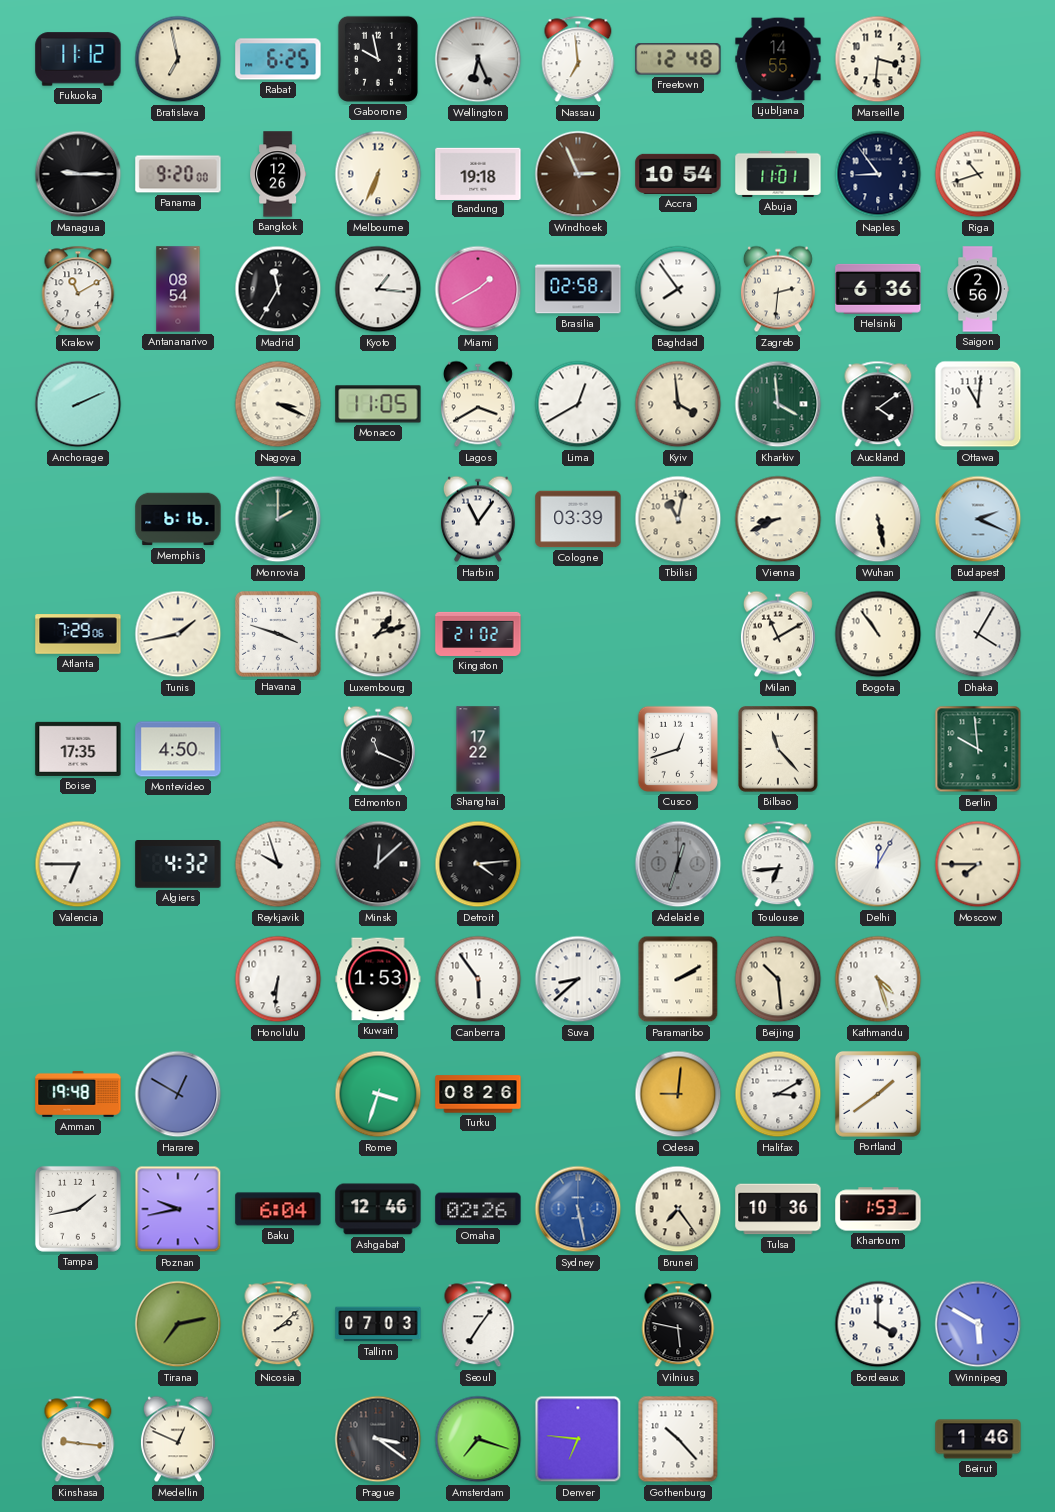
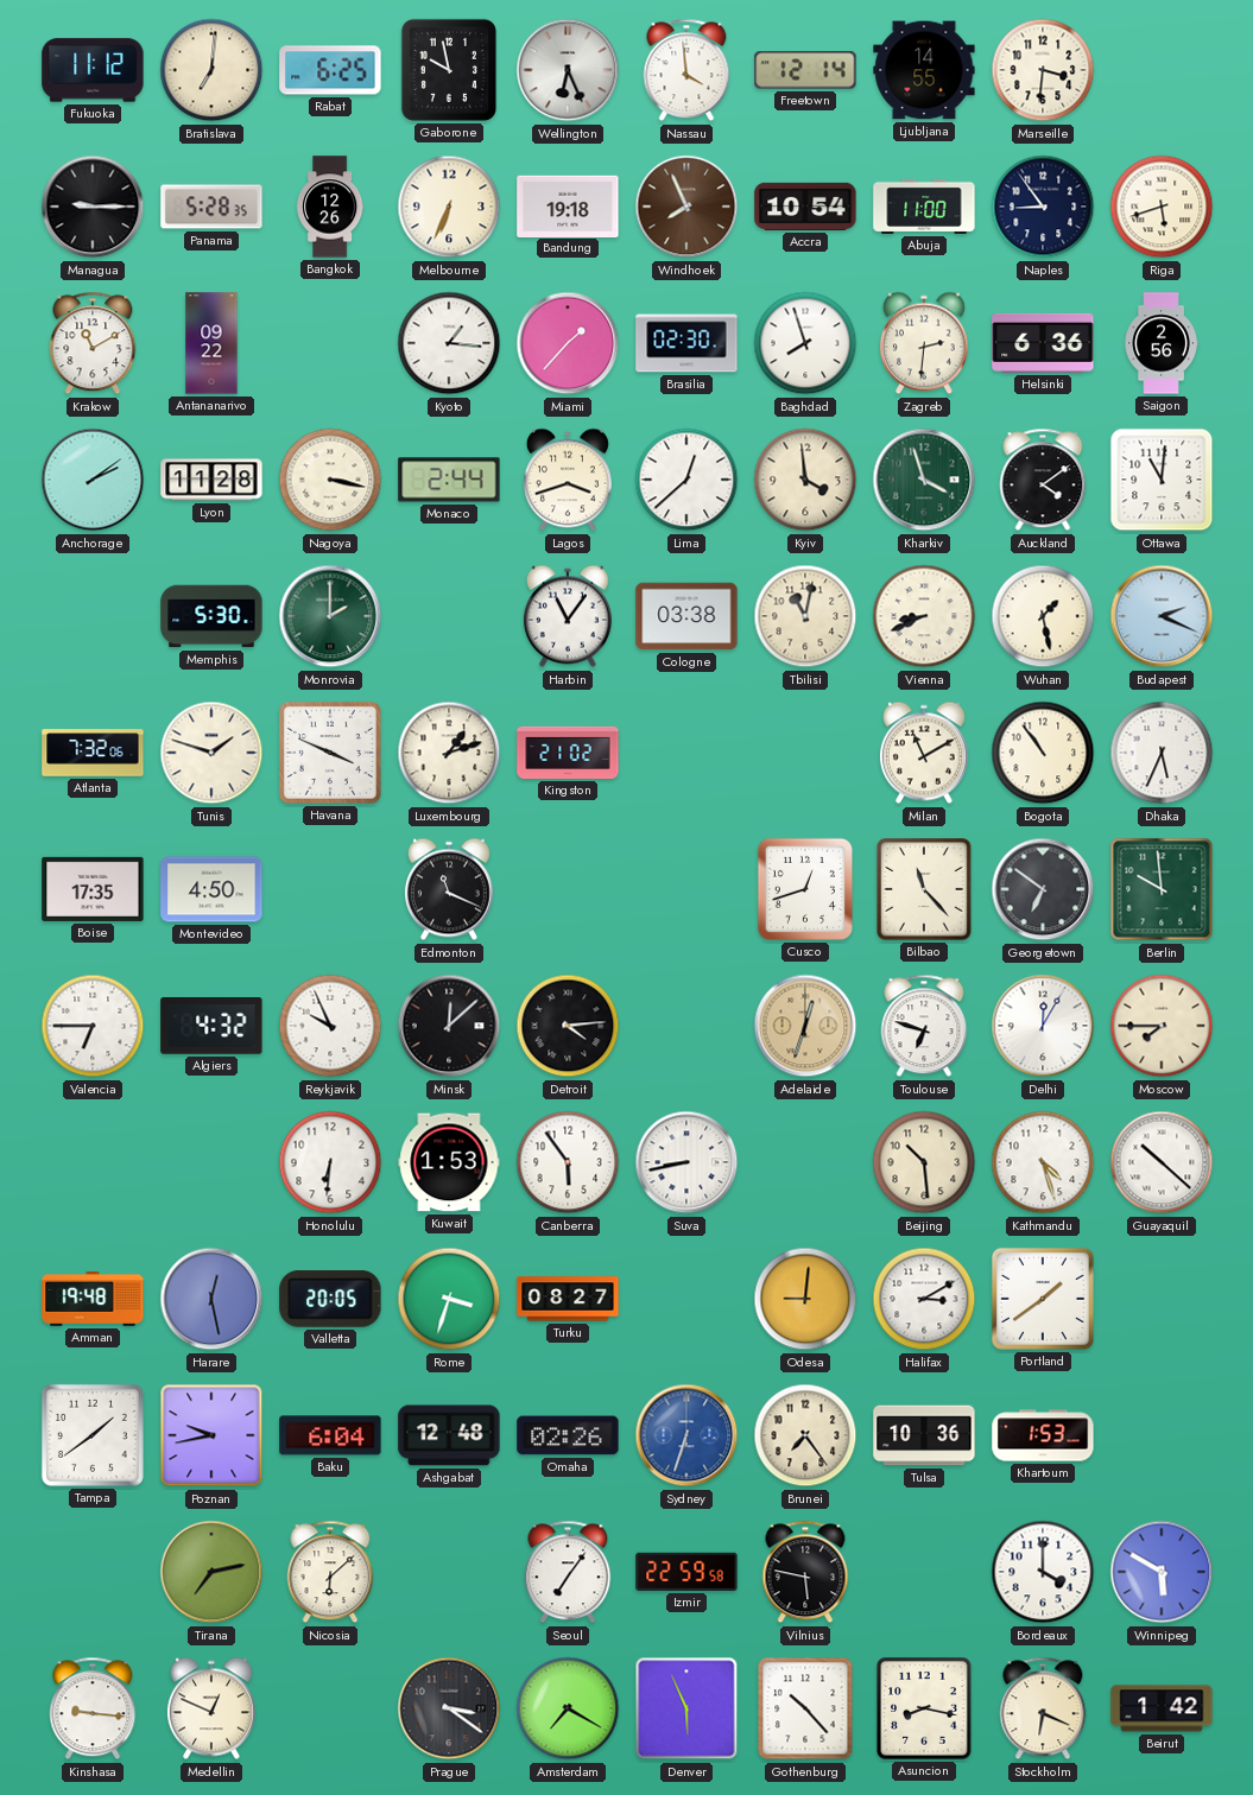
Bratislava: 6:58 -> 7:01 (211, 70)
Nassau: 6:59 -> 3:59 (686, 70)
Freetown: 12:48 -> 12:14 (805, 70)
Panama: 9:20 -> 5:28 (211, 207)
Windhoek: 2:56 -> 7:56 (686, 207)
Abuja: 11:01 -> 11:00 (924, 207)
Riga: 10:42 -> 5:42 (1162, 207)
Antananarivo: 08:54 -> 09:22 (211, 343)
Madrid: 11:35 -> none (278, 289)
Miami: 1:40 -> 1:37 (568, 343)
Brasilia: 02:58 -> 02:30 (686, 343)
Baghdad: 7:54 -> 7:57 (805, 343)
Anchorage: 2:11 -> 2:09 (93, 480)
Lyon: none -> 11:28 (211, 480)
Nagoya: 3:19 -> 3:17 (330, 480)
Monaco: 11:05 -> 2:44 (449, 480)
Lagos: 3:40 -> 3:42 (568, 480)
Lima: 12:40 -> 12:38 (686, 480)
Kharkiv: 3:59 -> 3:57 (924, 480)
Memphis: 6:16 -> 5:30 (211, 616)
Cologne: 03:39 -> 03:38 (686, 616)
Wuhan: 5:28 -> 1:28 (1043, 616)
Atlanta: 7:29 -> 7:32 (93, 753)
Tunis: 1:43 -> 1:48 (211, 753)
Havana: 3:48 -> 3:49 (330, 753)
Dhaka: 4:05 -> 5:34 (1162, 753)
Shanghai: 17:22 -> none (478, 749)
Georgetown: none -> 6:51 (1043, 889)
Reykjavik: 9:57 -> 9:56 (330, 1026)
Adelaide dial: grey -> champagne (805, 1026)
Toulouse: 6:44 -> 6:48 (924, 1026)
Suva: 8:38 -> 8:43 (686, 1162)
Paramaribo: 2:10 -> none (678, 979)
Guayaquil: none -> 10:22 (1162, 1162)
Harare: 12:50 -> 12:28 (211, 1299)
Valletta: none -> 20:05 (330, 1300)
Turku: 08:26 -> 08:27 (568, 1299)
Tampa: 1:43 -> 1:39 (93, 1435)
Ashgabat: 12:46 -> 12:48 (449, 1435)
Sydney: 5:28 -> 6:33 (686, 1435)
Nicosia: 2:08 -> 6:08 (330, 1572)
Tallinn: 07:03 -> none (378, 1324)
Izmir: none -> 22:59 (686, 1572)
Amsterdam: 7:18 -> 7:20 (568, 1708)
Denver: 6:46 -> 5:56 (686, 1708)
Asuncion: none -> 8:17 (924, 1708)
Stockholm: none -> 6:19 (1043, 1708)
Beirut: 1:46 -> 1:42 (1162, 1708)
